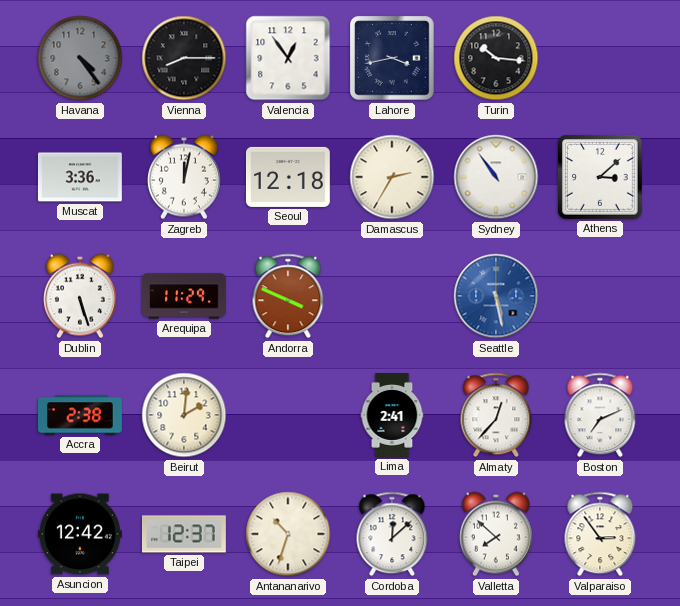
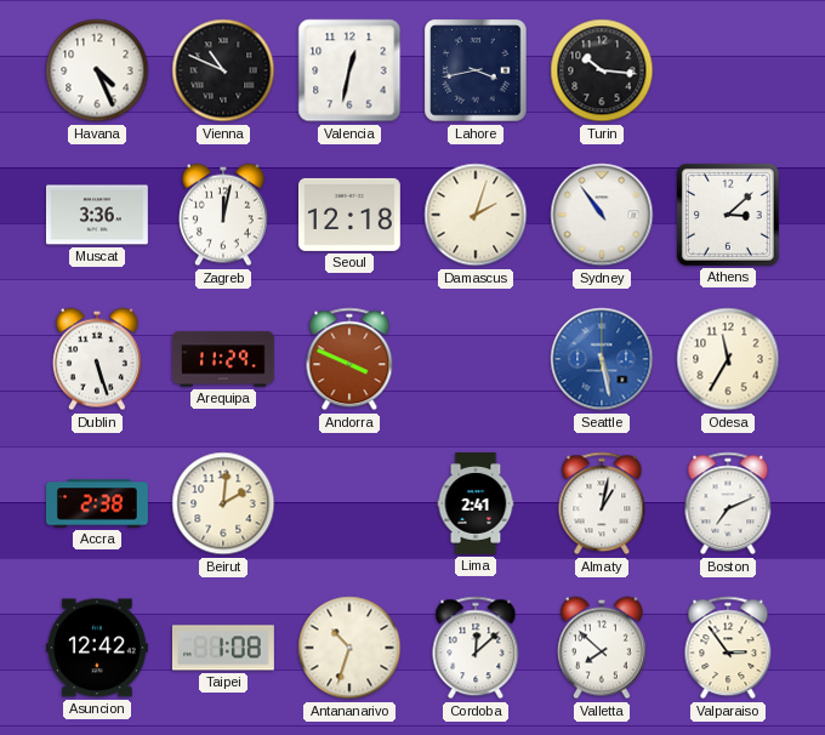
Havana: 4:24 -> 4:26 (97, 70)
Havana dial: grey -> white (97, 70)
Vienna: 8:15 -> 10:49 (223, 70)
Valencia: 12:54 -> 12:32 (349, 70)
Damascus: 2:35 -> 2:03 (476, 215)
Odesa: none -> 11:35 (728, 359)
Almaty: 12:37 -> 1:02 (602, 503)
Taipei: 12:37 -> 1:08 (223, 648)
